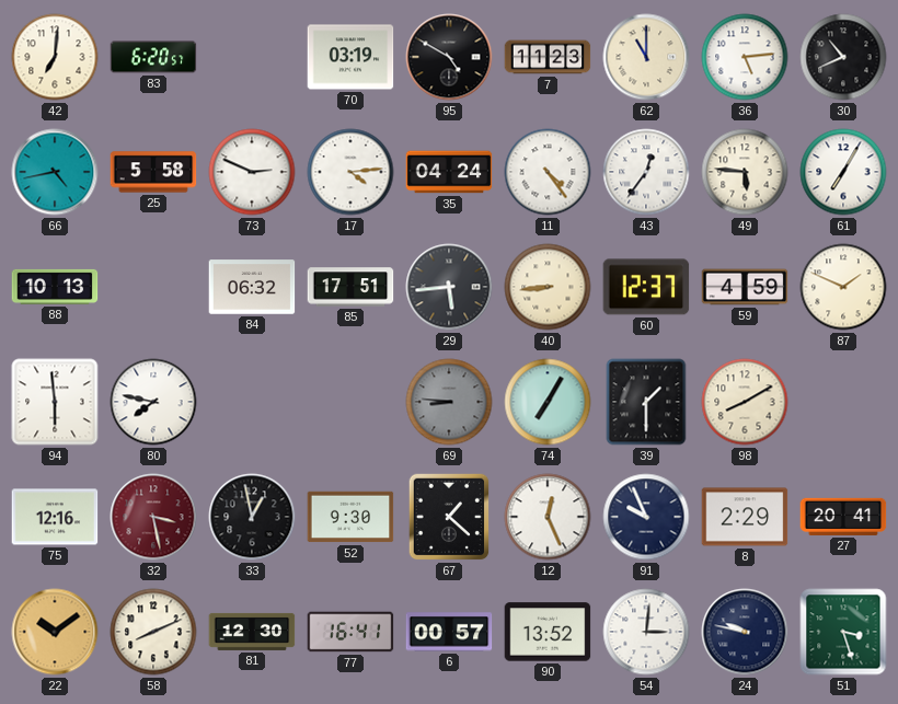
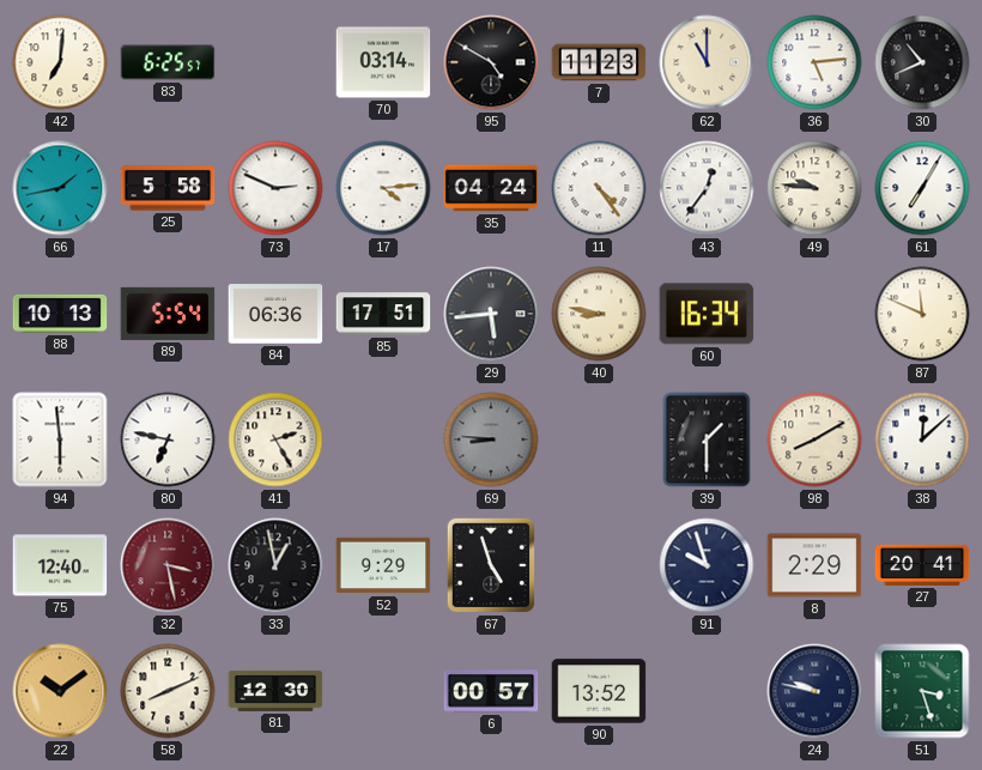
83: 6:20 -> 6:25 (168, 62)
70: 03:19 -> 03:14 (383, 62)
66: 4:43 -> 1:43 (60, 188)
49: 5:46 -> 9:46 (814, 188)
89: none -> 5:54 (168, 314)
84: 06:32 -> 06:36 (275, 314)
40: 8:44 -> 8:47 (599, 314)
60: 12:37 -> 16:34 (707, 314)
59: 4:59 -> none (745, 287)
87: 1:49 -> 11:49 (922, 314)
80: 7:47 -> 6:47 (168, 439)
41: none -> 2:25 (275, 439)
74: 7:05 -> none (548, 402)
38: none -> 12:08 (922, 439)
75: 12:16 -> 12:40 (60, 565)
52: 9:30 -> 9:29 (383, 565)
67: 1:22 -> 4:57 (491, 565)
12: 12:26 -> none (548, 517)
91: 9:56 -> 9:57 (707, 565)
77: 16:41 -> none (350, 632)
54: 3:01 -> none (646, 632)
